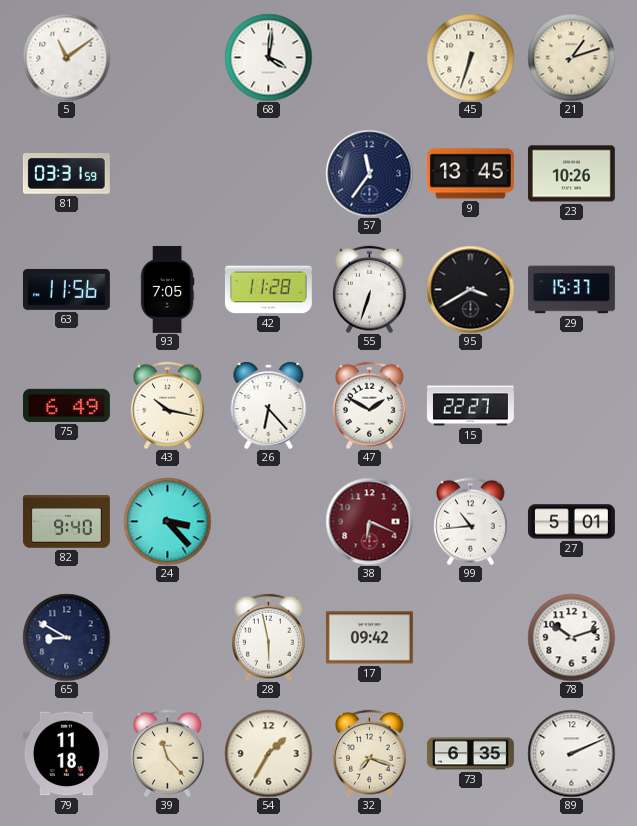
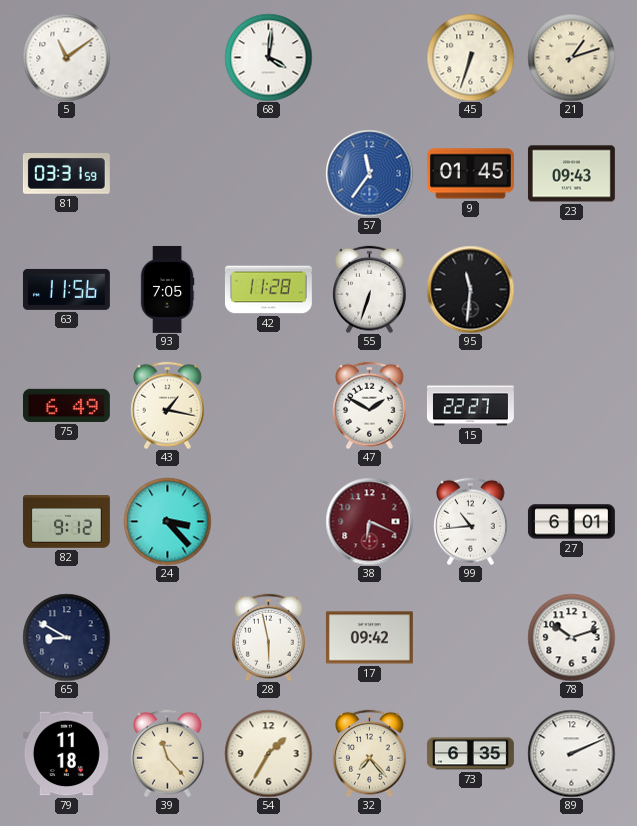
57 dial: navy -> blue (369, 173)
9: 13:45 -> 01:45 (470, 174)
23: 10:26 -> 09:43 (571, 174)
95: 3:40 -> 11:31 (470, 289)
29: 15:37 -> none (572, 290)
43: 10:17 -> 1:17 (168, 405)
26: 6:23 -> none (269, 405)
82: 9:40 -> 9:12 (66, 522)
27: 5:01 -> 6:01 (571, 522)
32: 7:18 -> 7:23 (370, 753)
